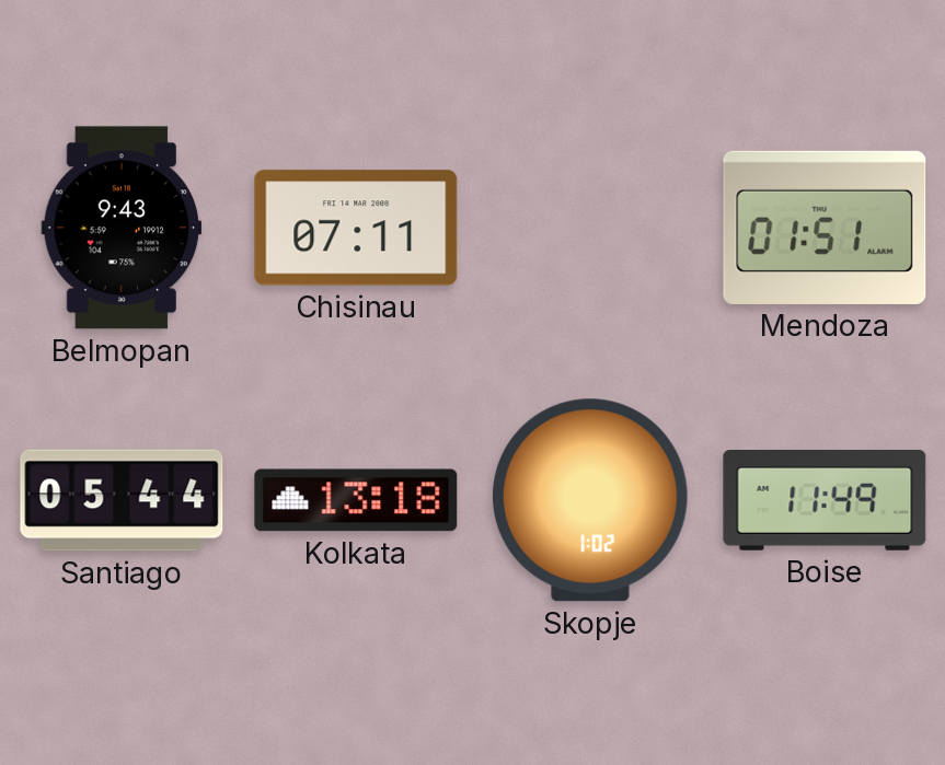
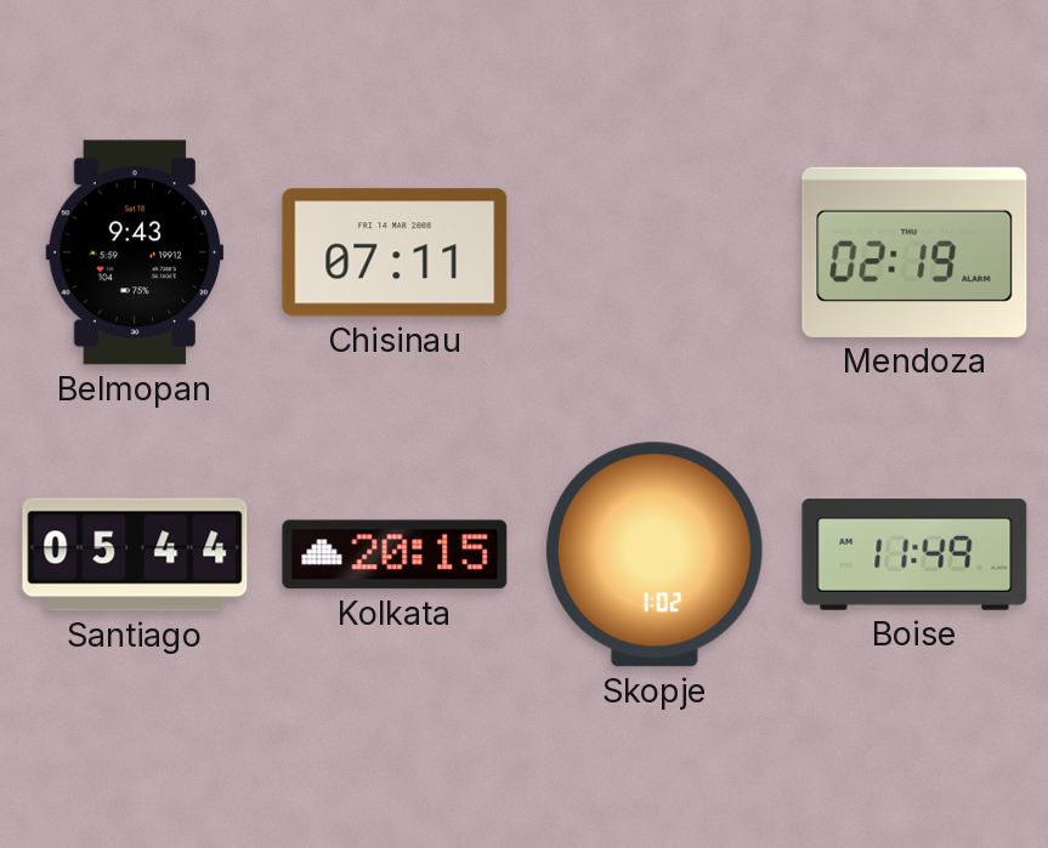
Mendoza: 01:51 -> 02:19 (914, 252)
Kolkata: 13:18 -> 20:15 (395, 554)
